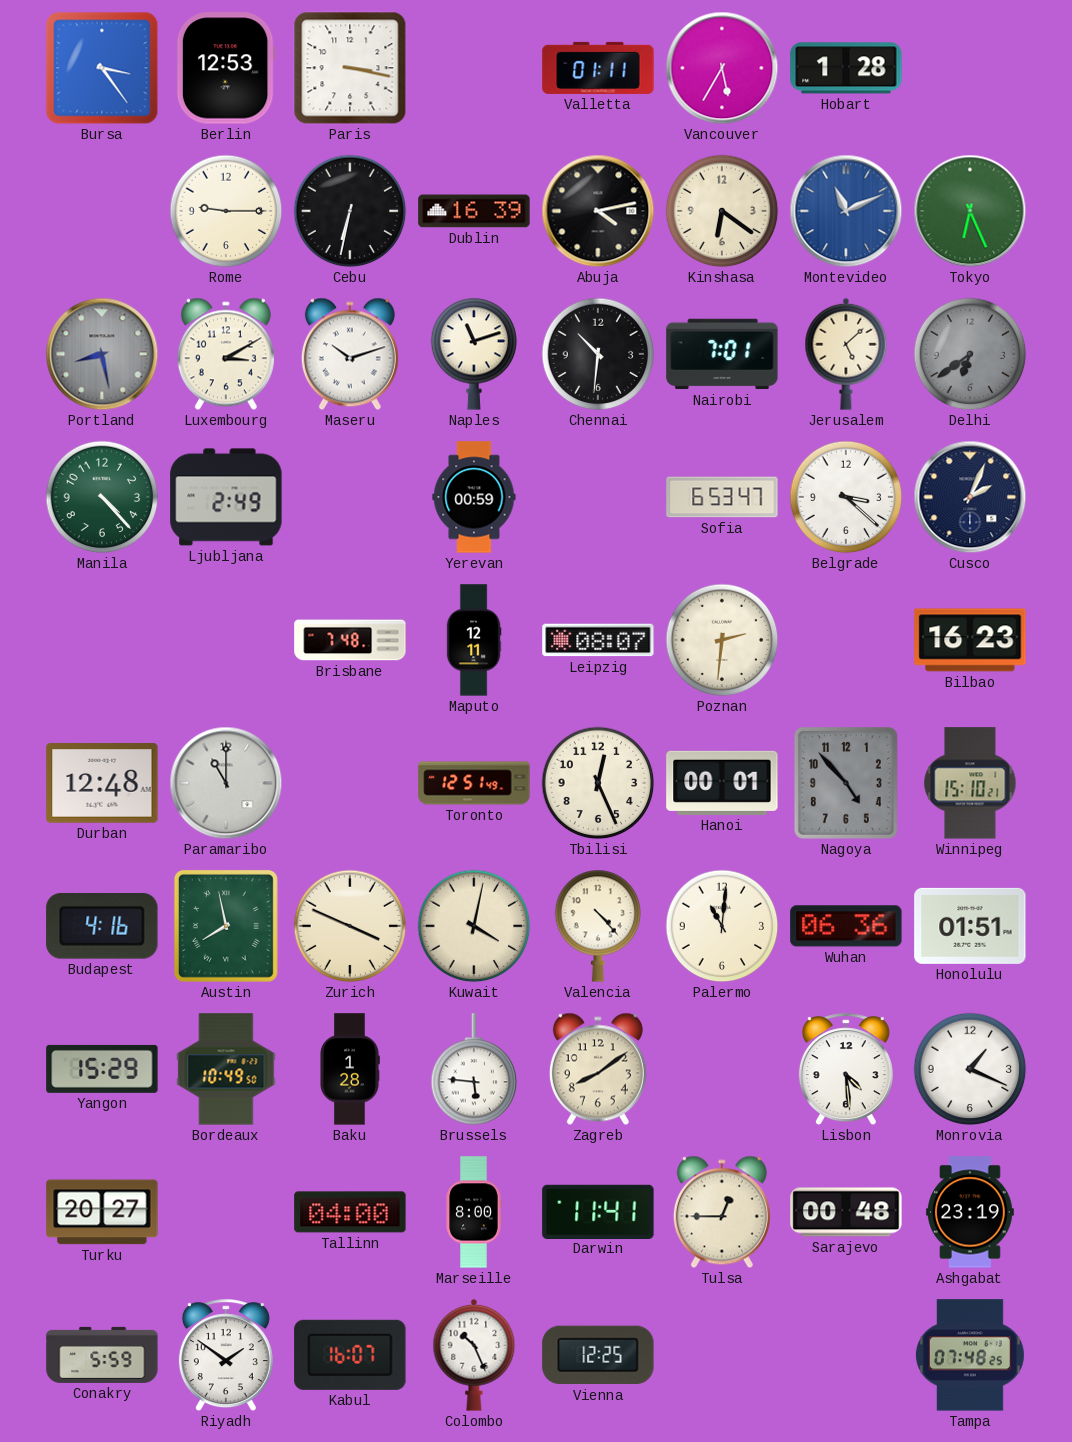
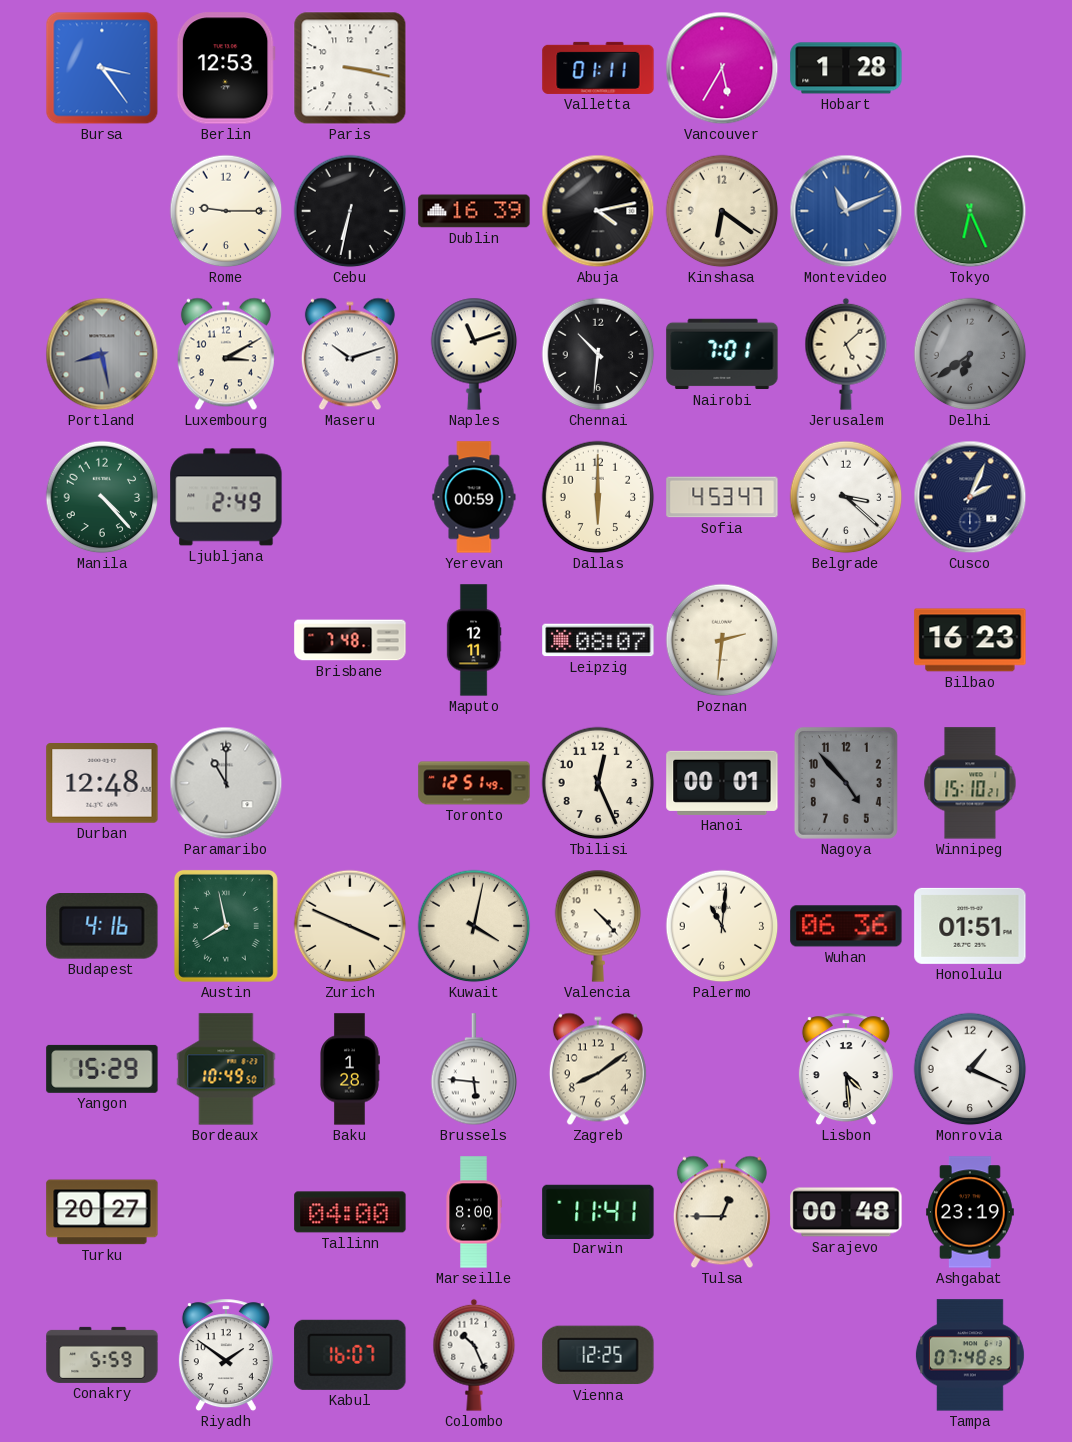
Dallas: none -> 6:00 (598, 497)
Sofia: 6:53 -> 4:53 (722, 497)
